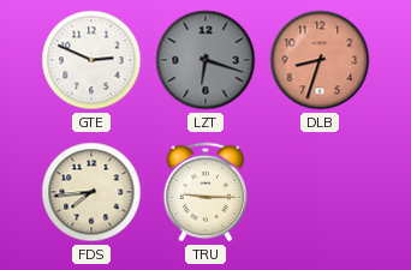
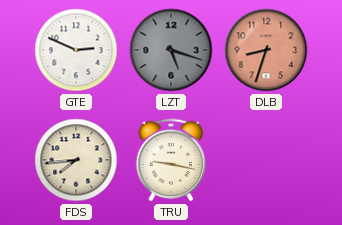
LZT: 6:18 -> 5:18 (171, 50)
TRU: 9:15 -> 9:17 (171, 160)
